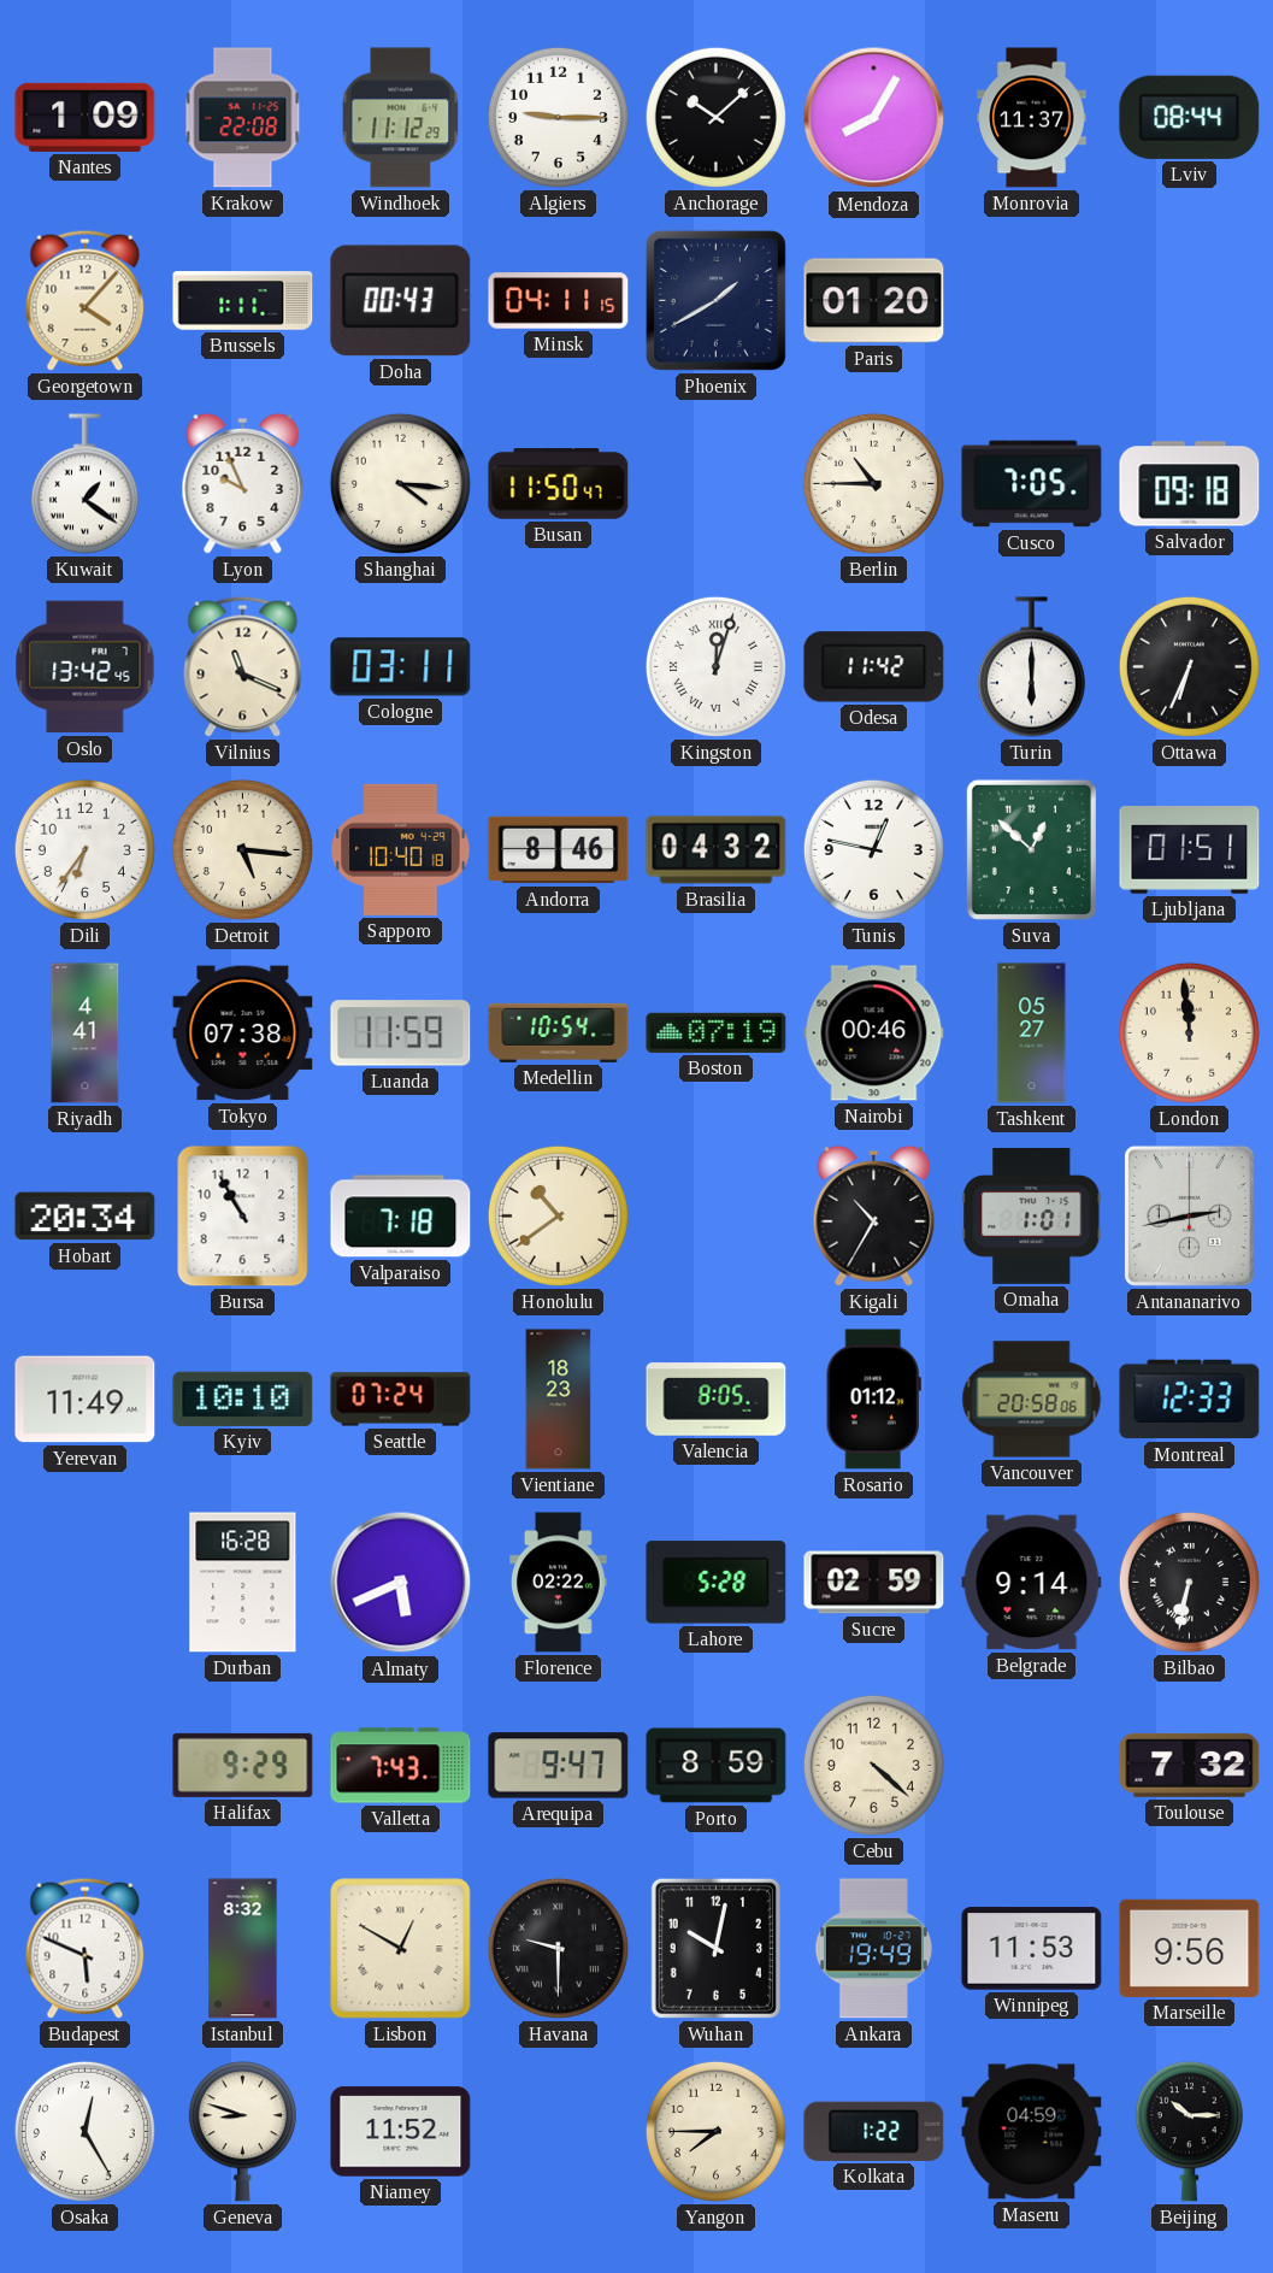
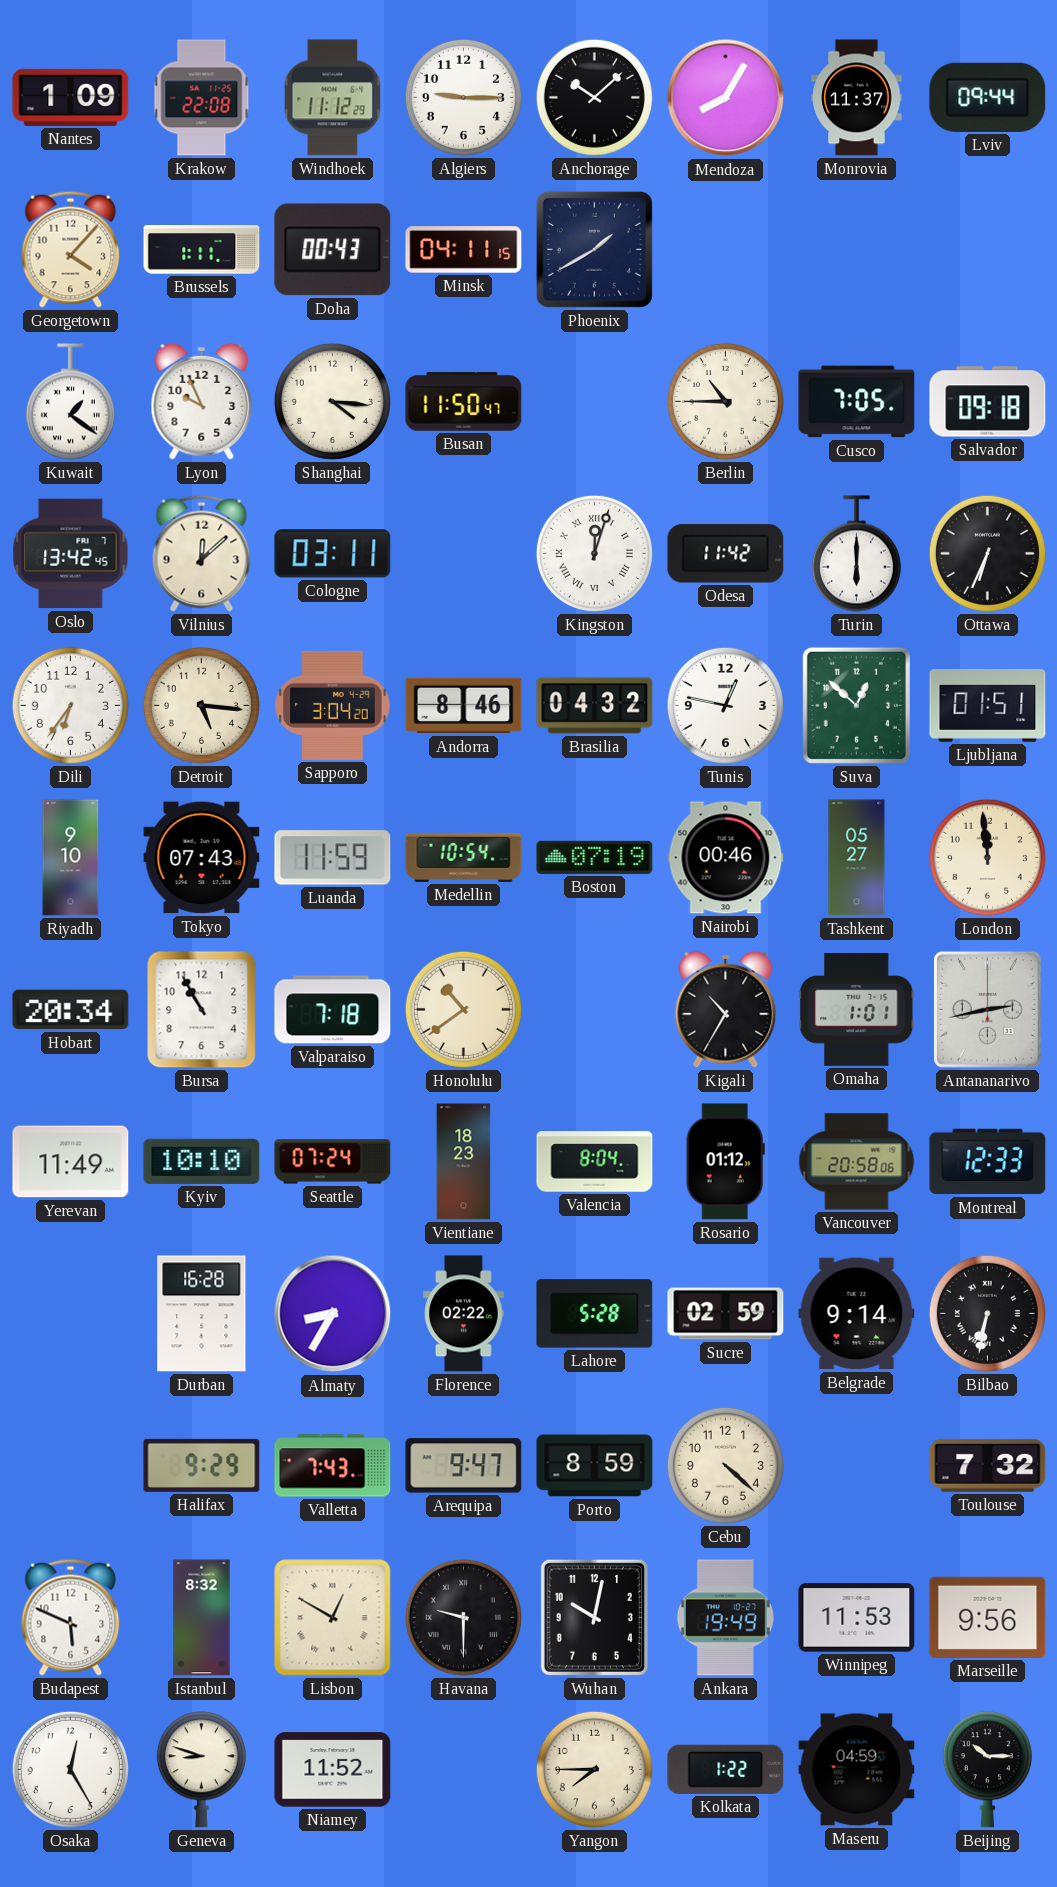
Lviv: 08:44 -> 09:44 (988, 97)
Paris: 01:20 -> none (874, 301)
Vilnius: 11:19 -> 12:08 (202, 553)
Sapporo: 10:40 -> 3:04 (333, 705)
Riyadh: 4:41 -> 9:10 (71, 858)
Tokyo: 07:38 -> 07:43 (202, 858)
Valencia: 8:05 -> 8:04 (595, 1162)
Almaty: 5:41 -> 8:35 (333, 1314)
